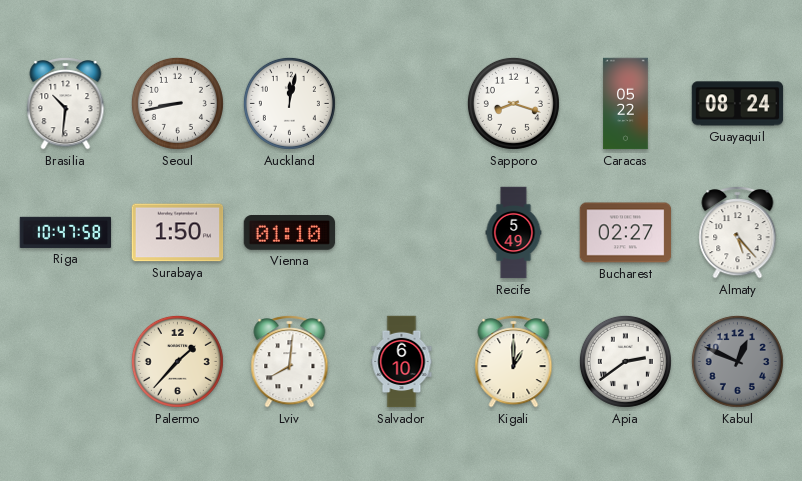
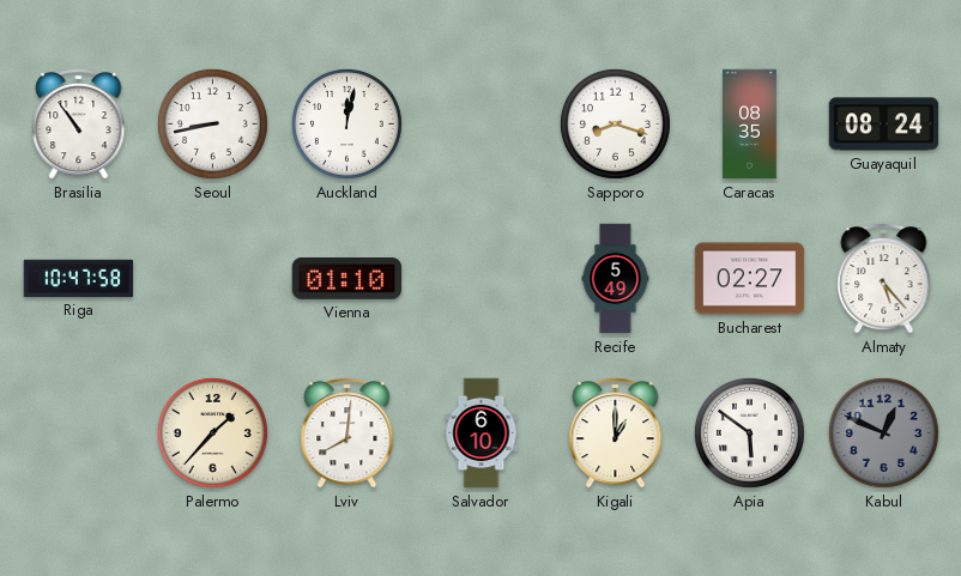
Brasilia: 10:31 -> 10:54 (79, 125)
Caracas: 05:22 -> 08:35 (750, 125)
Surabaya: 1:50 -> none (178, 233)
Apia: 2:39 -> 5:51 (749, 432)
